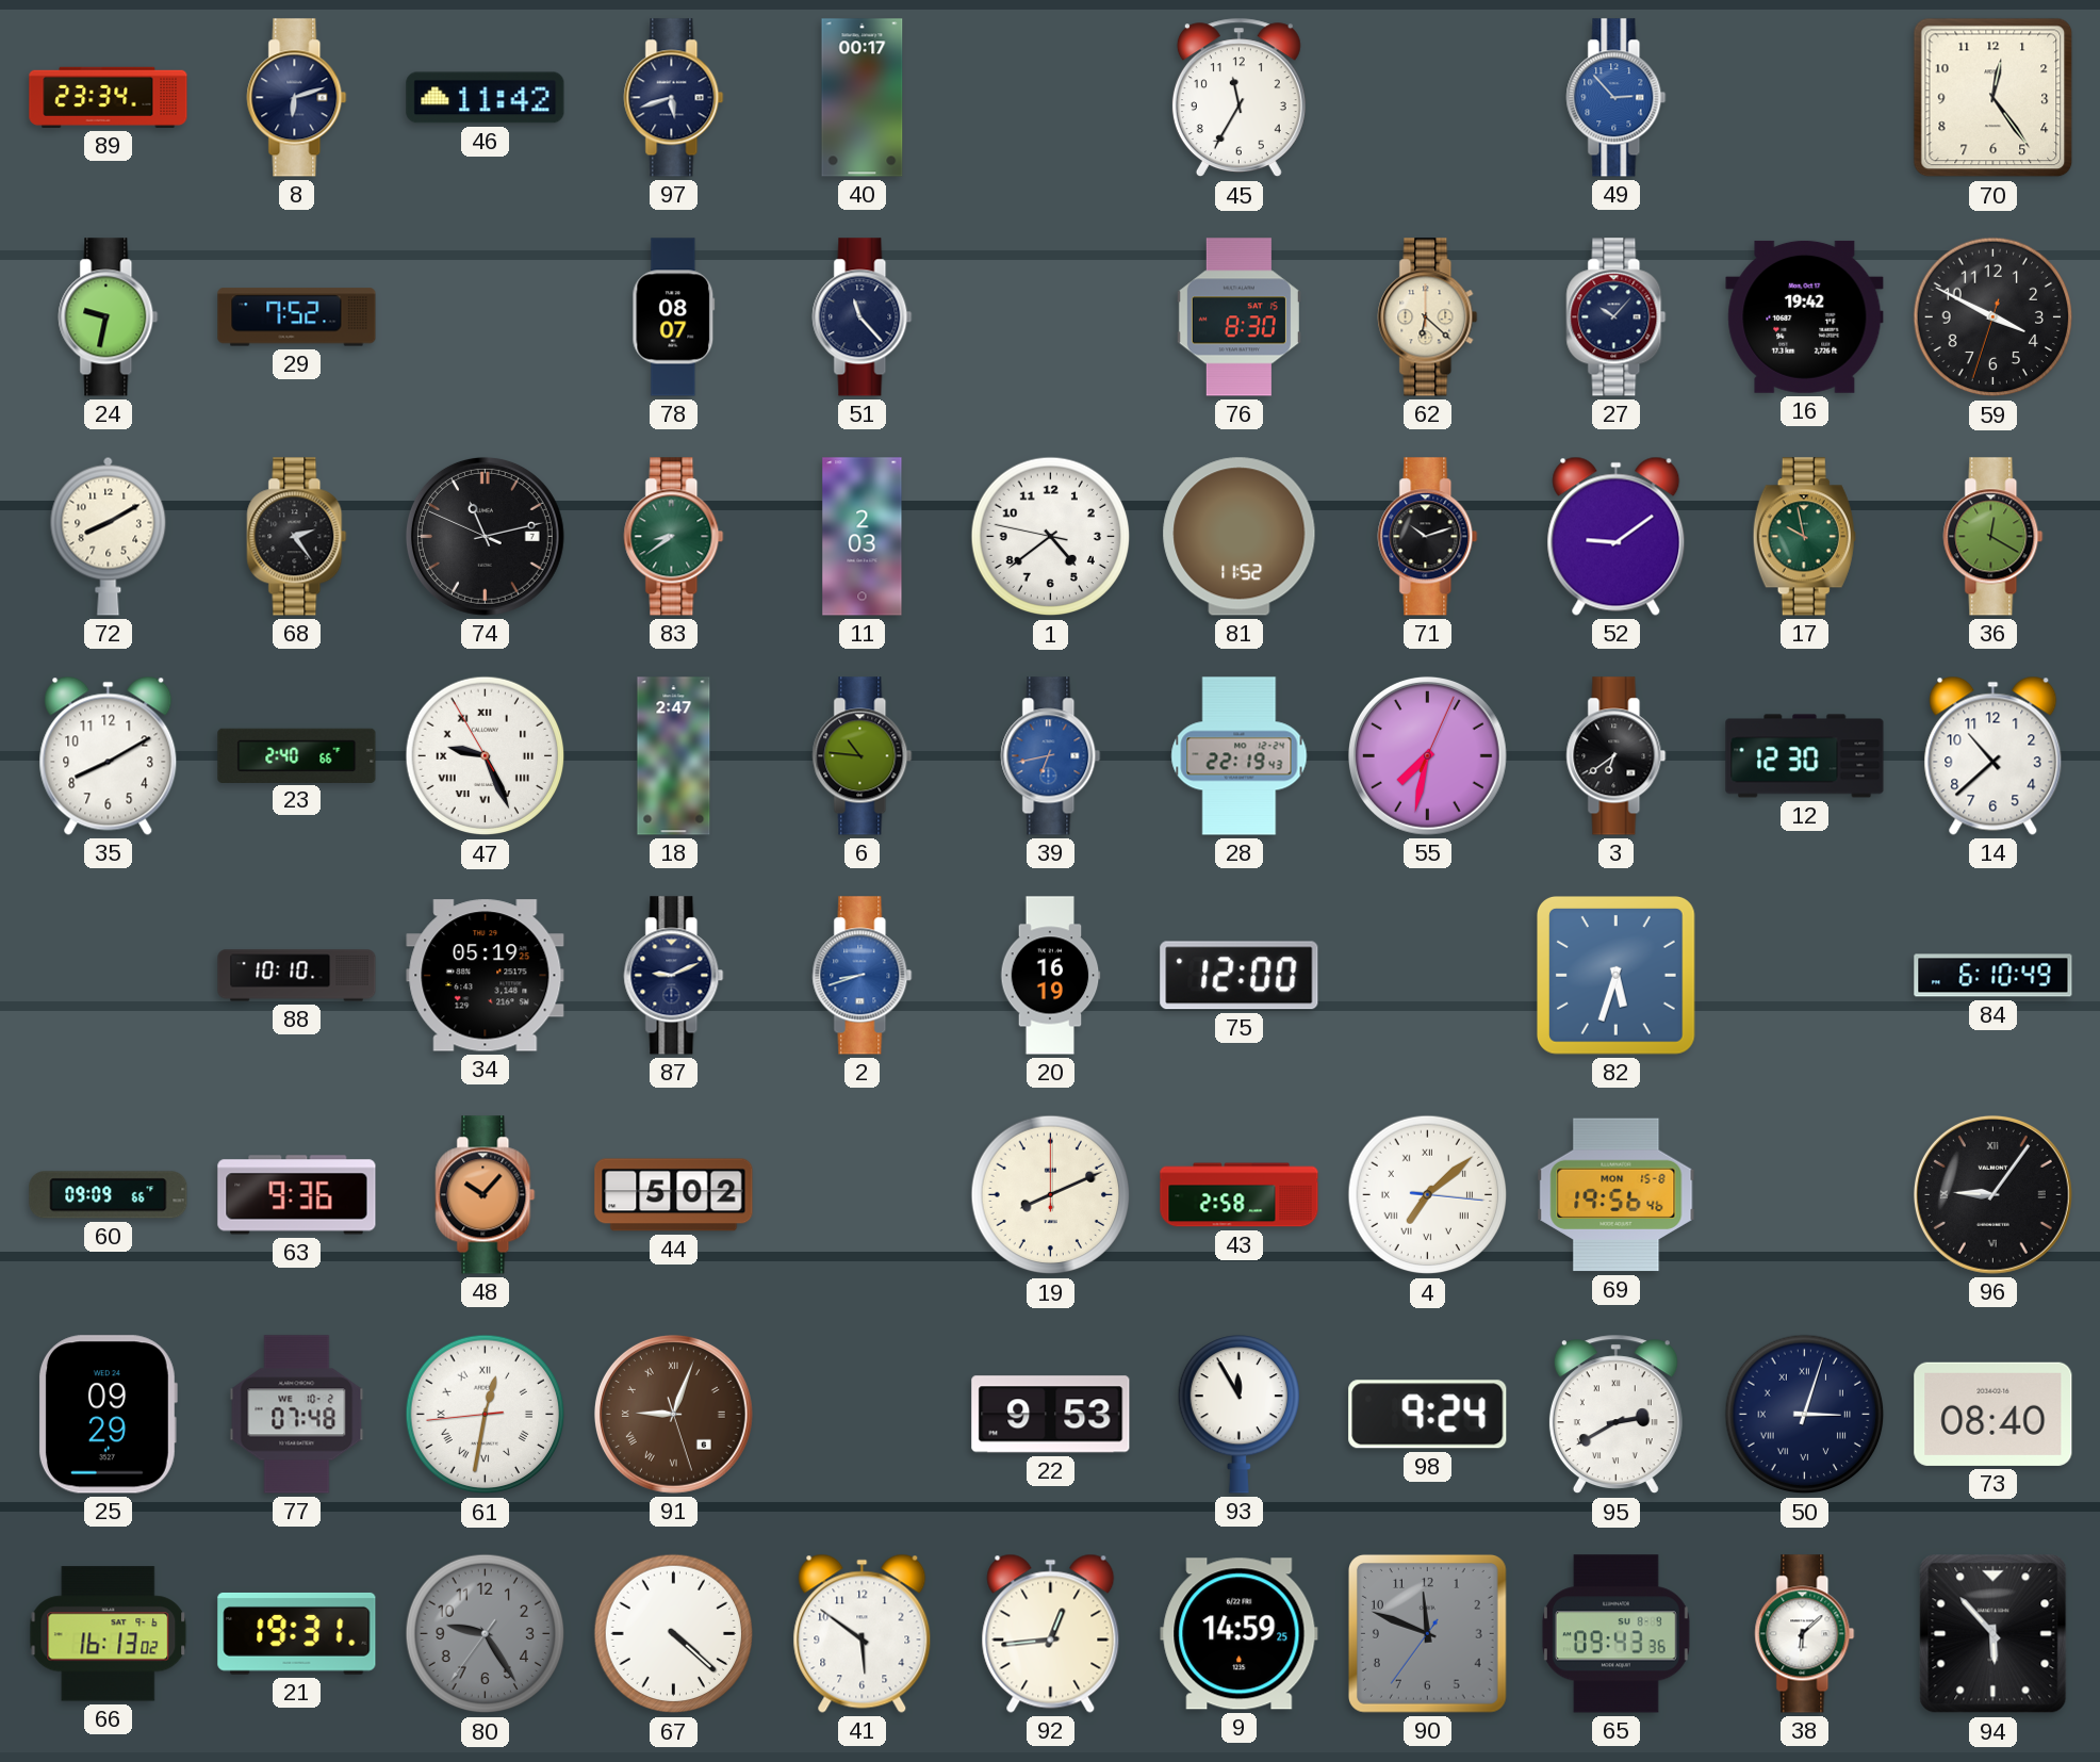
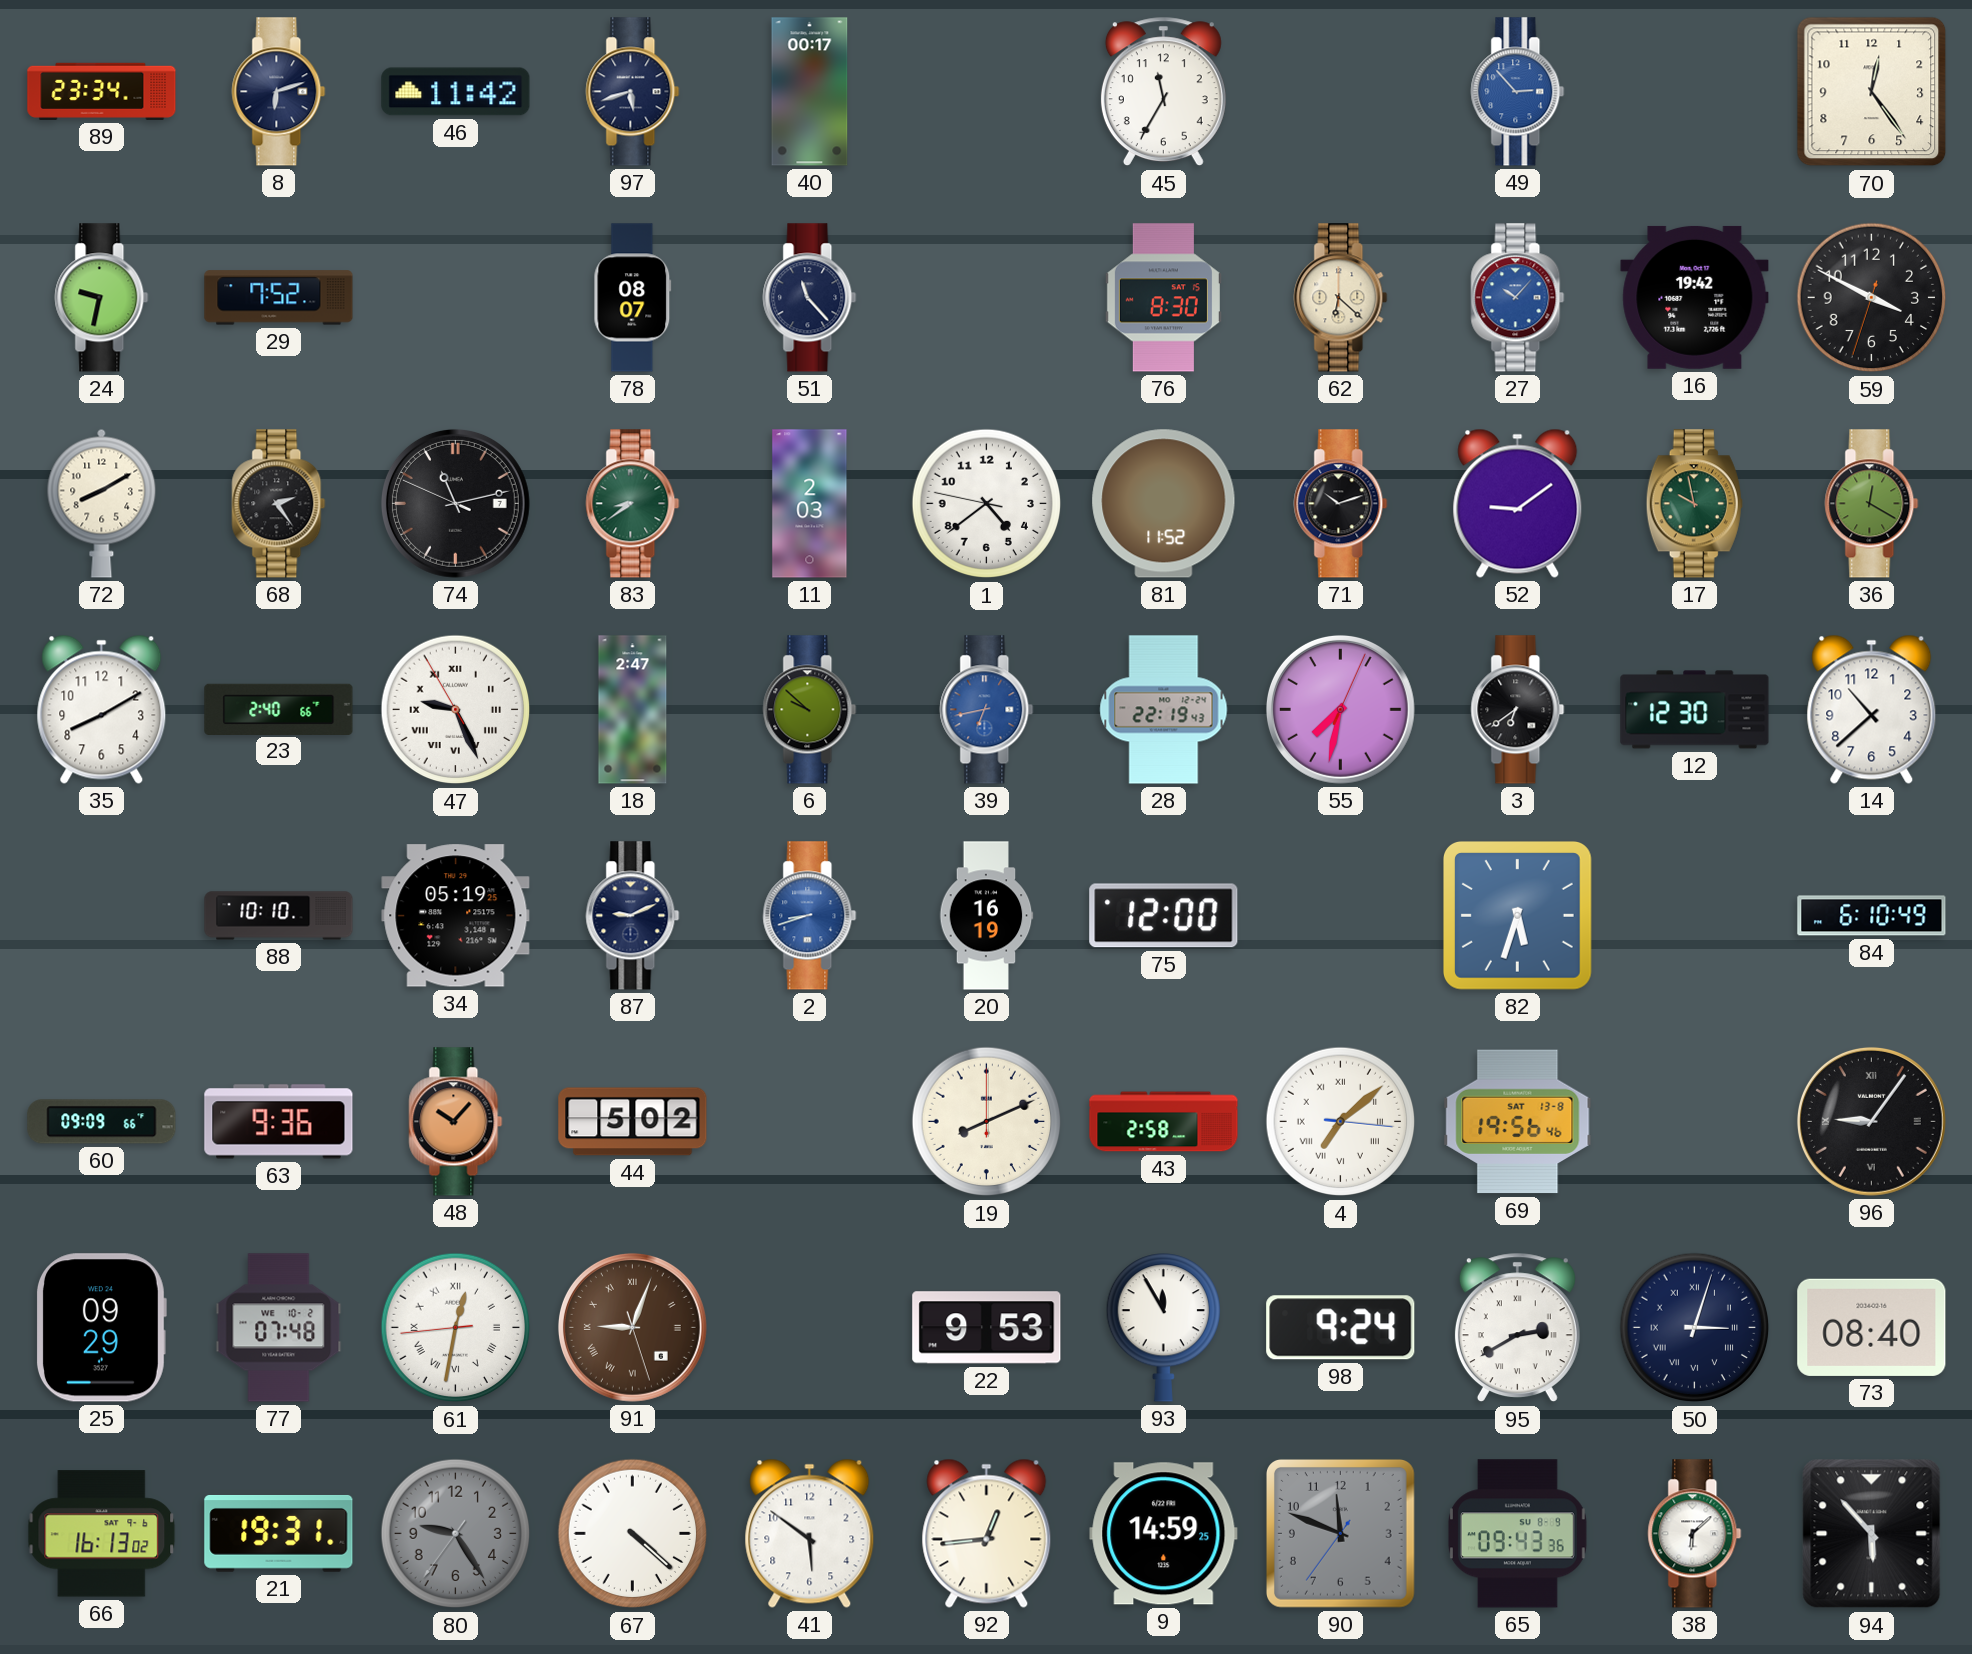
27 dial: navy -> blue (1518, 298)
6: 10:46 -> 9:52 (810, 710)
69 date: MON 15-8 -> SAT 13-8 (1518, 1122)
